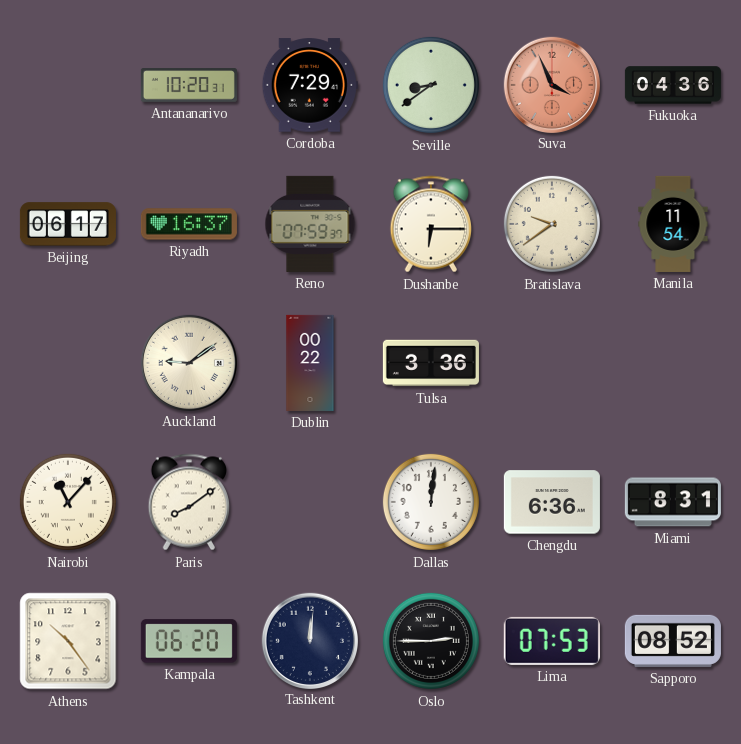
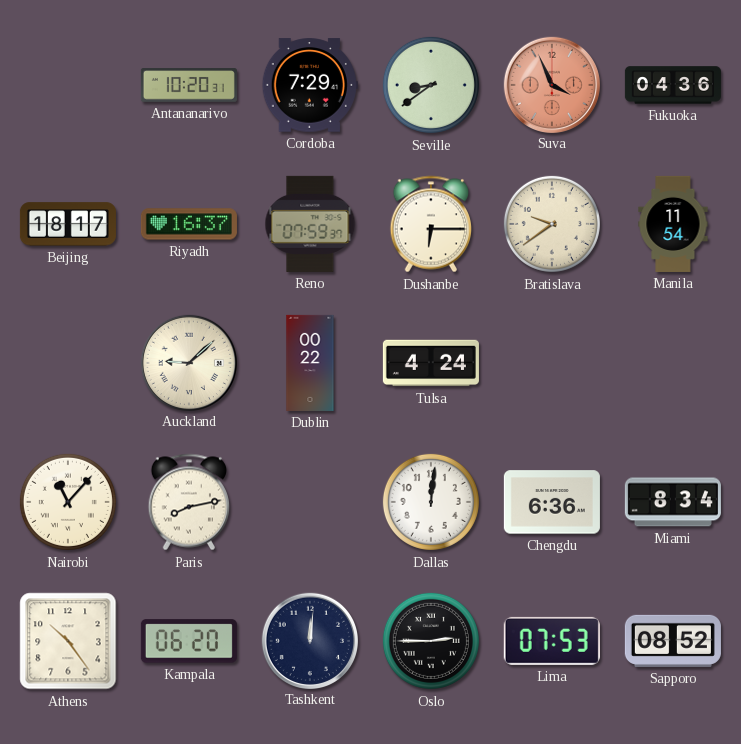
Beijing: 06:17 -> 18:17 (68, 224)
Auckland: 9:09 -> 9:08 (188, 362)
Tulsa: 3:36 -> 4:24 (431, 363)
Paris: 8:09 -> 8:13 (188, 502)
Miami: 8:31 -> 8:34 (673, 502)
